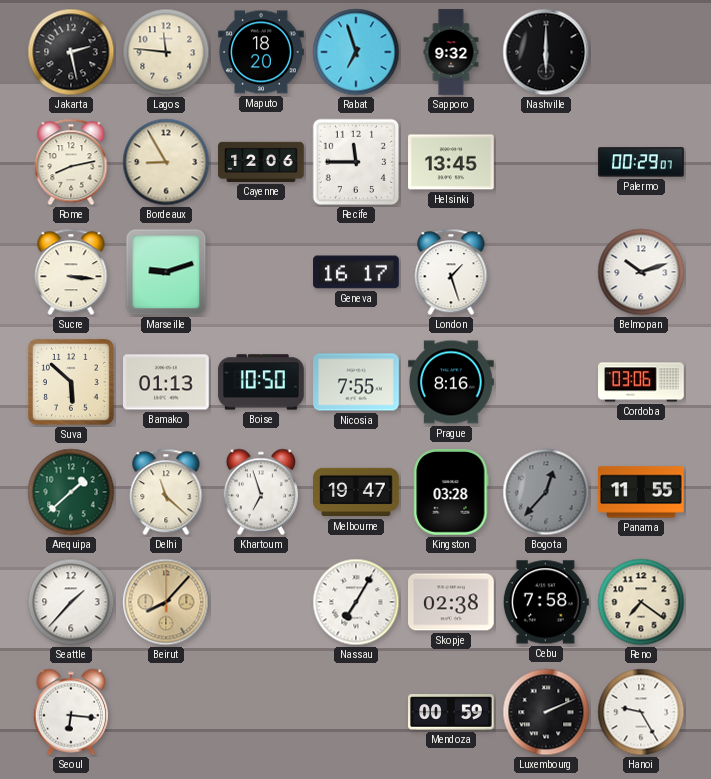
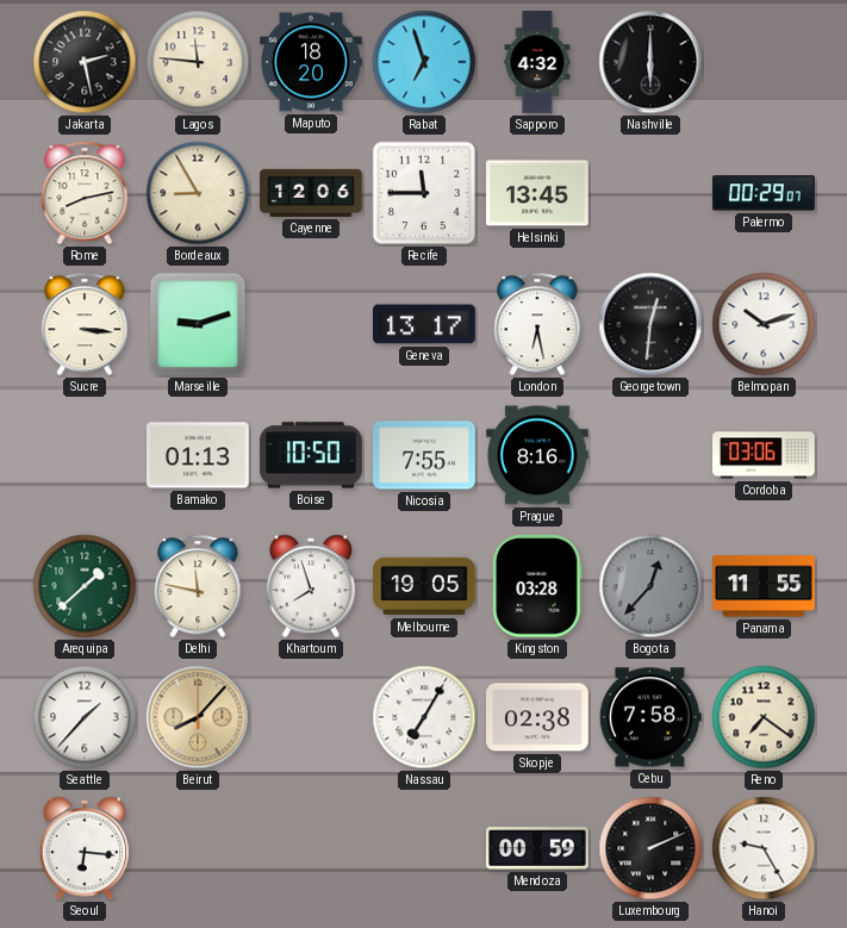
Sapporo: 9:32 -> 4:32 (537, 62)
Geneva: 16:17 -> 13:17 (424, 324)
London: 1:27 -> 6:28 (537, 324)
Georgetown: none -> 12:31 (650, 324)
Suva: 5:52 -> none (71, 382)
Delhi: 11:22 -> 11:47 (198, 586)
Khartoum: 6:57 -> 7:57 (310, 586)
Melbourne: 19:47 -> 19:05 (424, 586)
